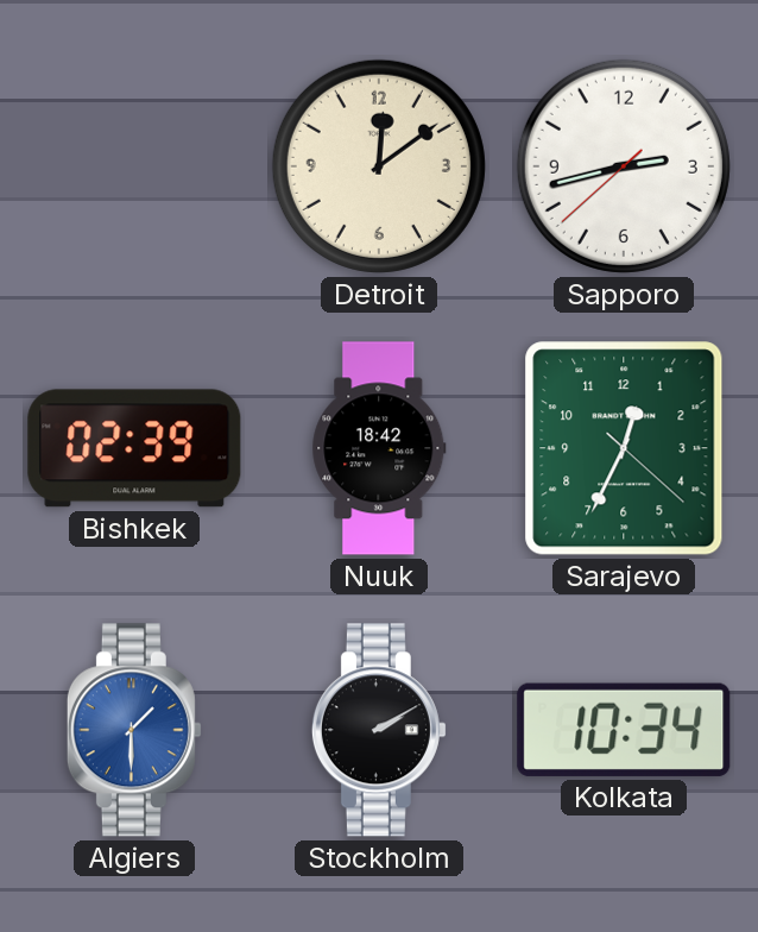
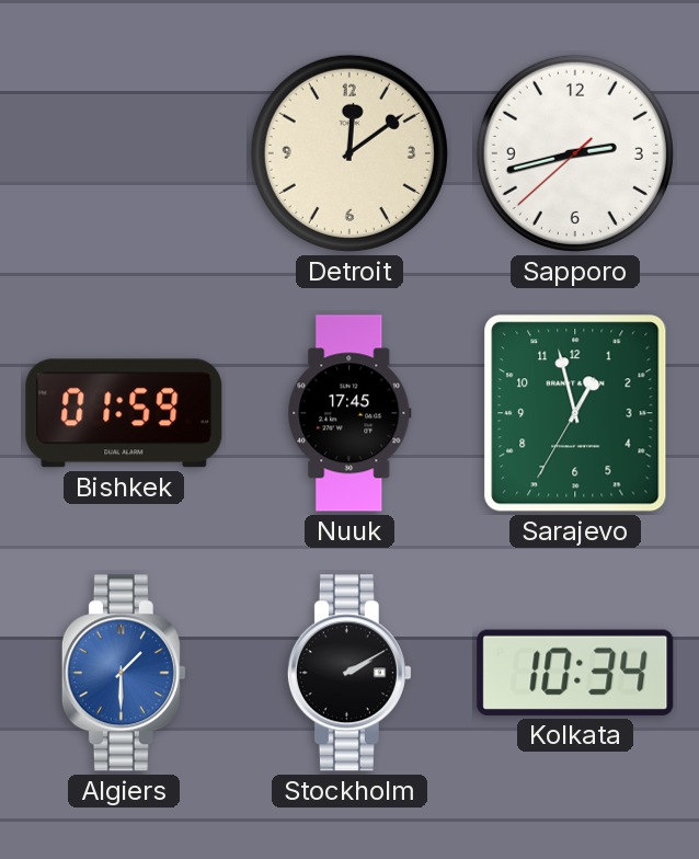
Bishkek: 02:39 -> 01:59 (124, 413)
Nuuk: 18:42 -> 17:45 (349, 413)
Sarajevo: 12:34 -> 12:57 (575, 413)
